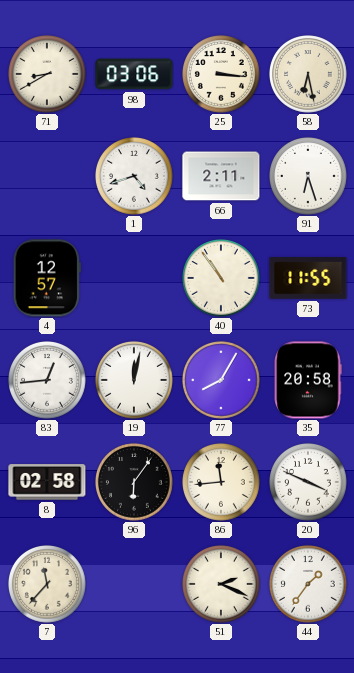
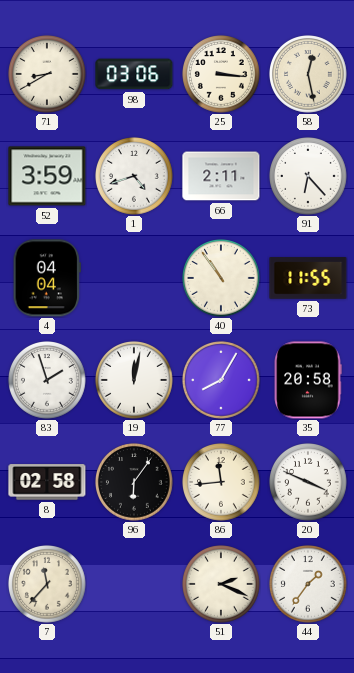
58: 6:28 -> 12:28 (309, 75)
52: none -> 3:59 (47, 176)
91: 6:27 -> 6:23 (309, 177)
4: 12:57 -> 04:04 (47, 278)
83: 12:44 -> 1:57 (48, 381)
